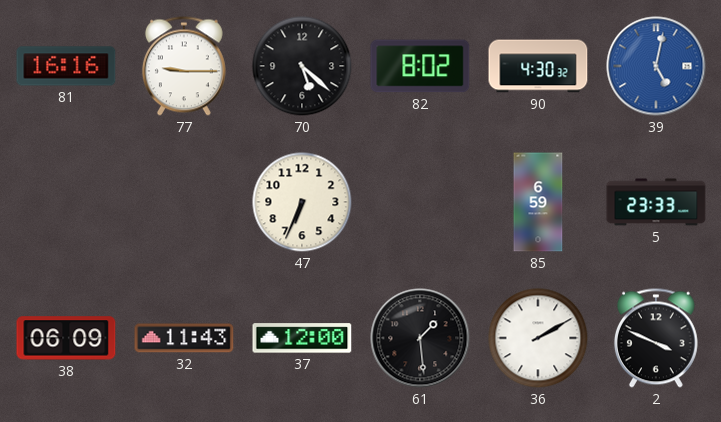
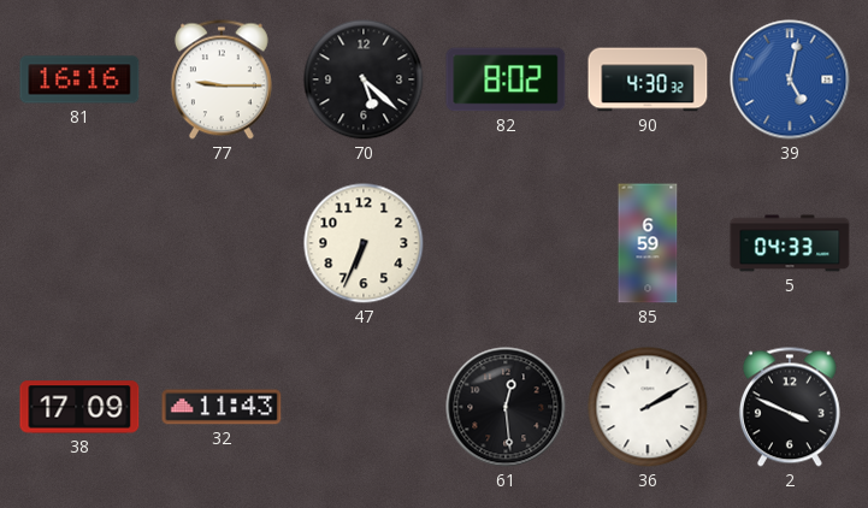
5: 23:33 -> 04:33 (790, 243)
38: 06:09 -> 17:09 (79, 407)
37: 12:00 -> none (302, 338)
61: 1:29 -> 12:29 (506, 407)
